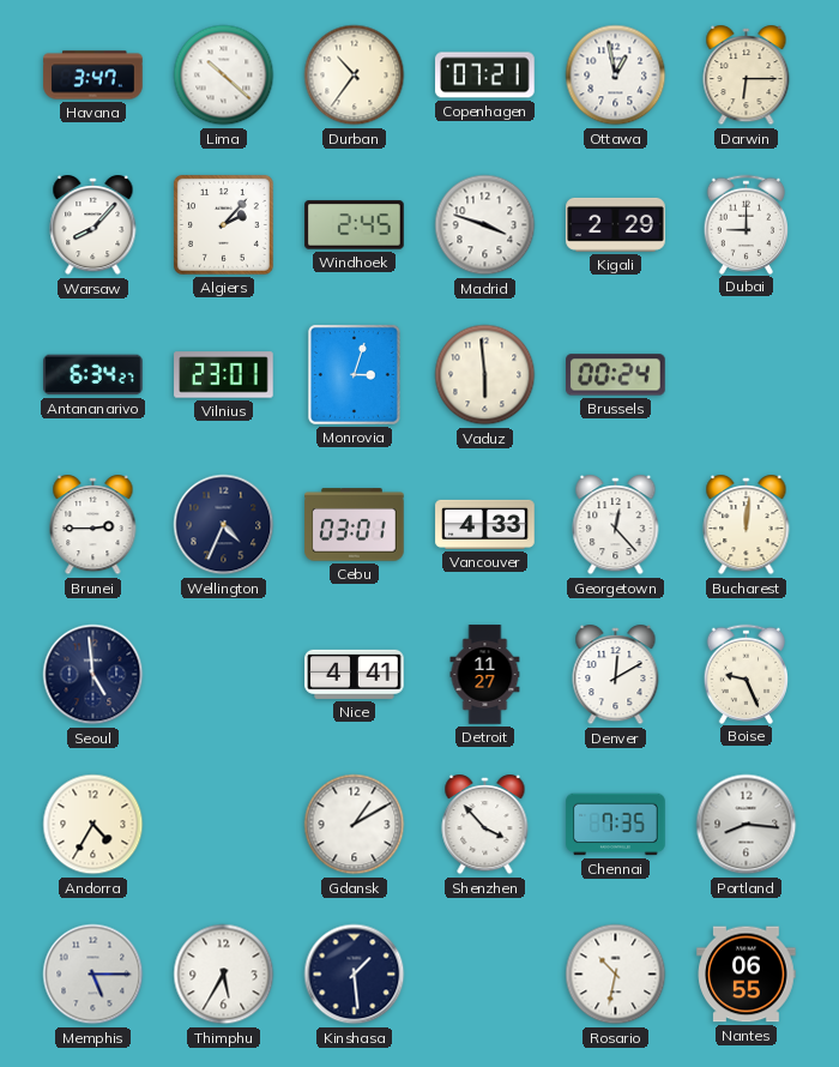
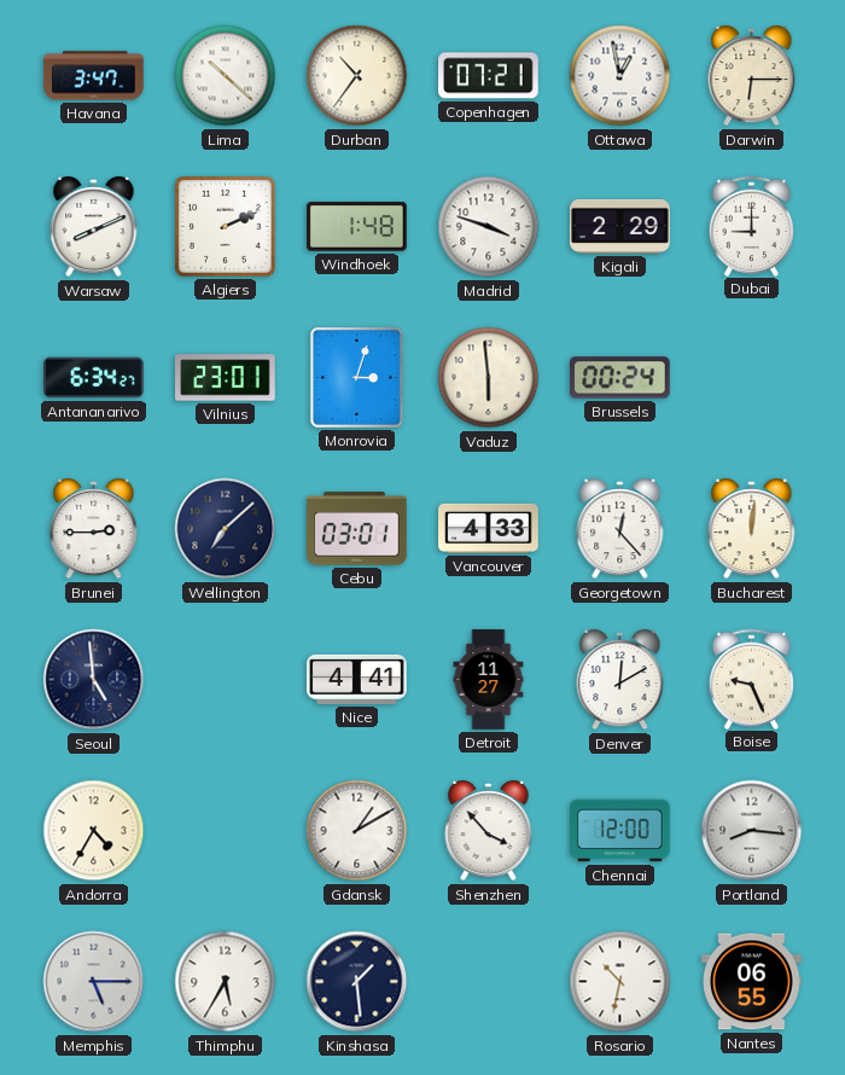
Warsaw: 8:07 -> 8:11 (94, 228)
Algiers: 2:07 -> 2:11 (225, 226)
Windhoek: 2:45 -> 1:48 (357, 227)
Wellington: 4:34 -> 7:08 (226, 529)
Chennai: 7:35 -> 12:00 (620, 831)
